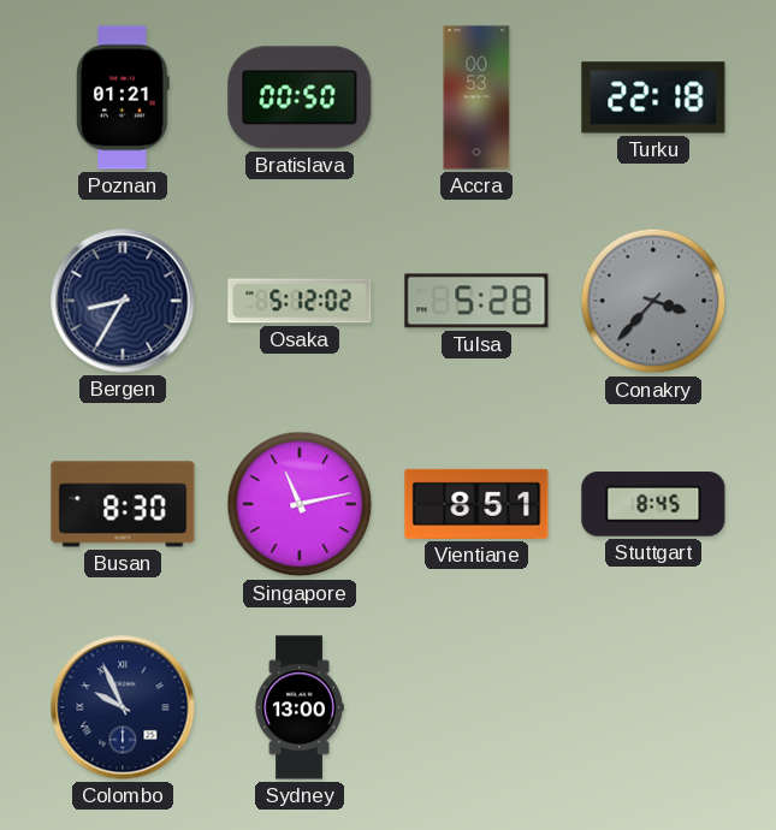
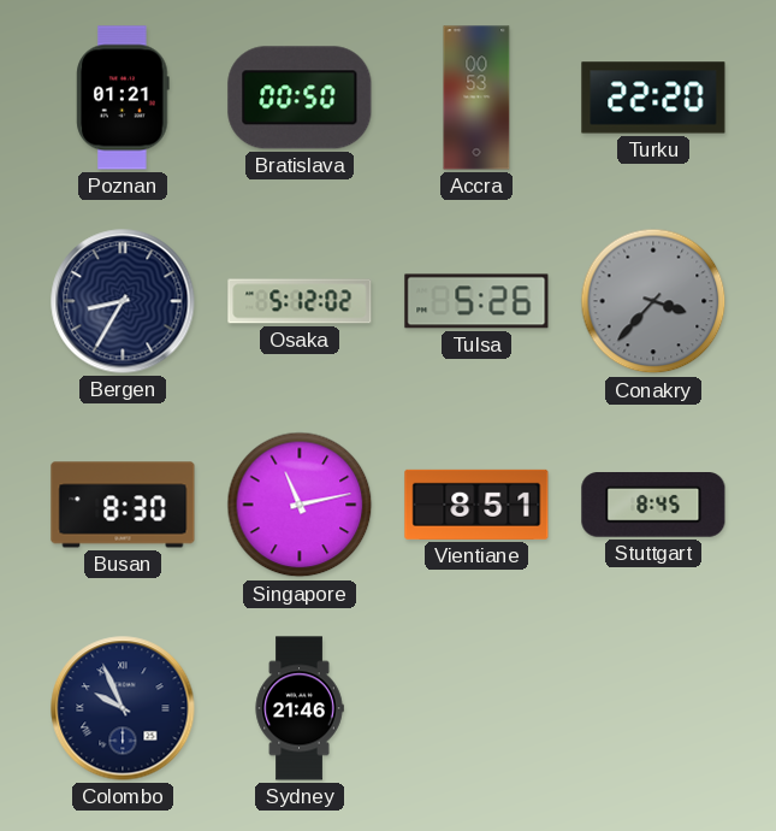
Turku: 22:18 -> 22:20 (653, 98)
Tulsa: 5:28 -> 5:26 (476, 301)
Sydney: 13:00 -> 21:46 (300, 708)
